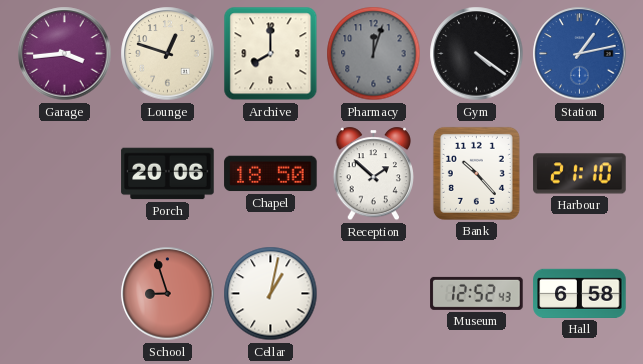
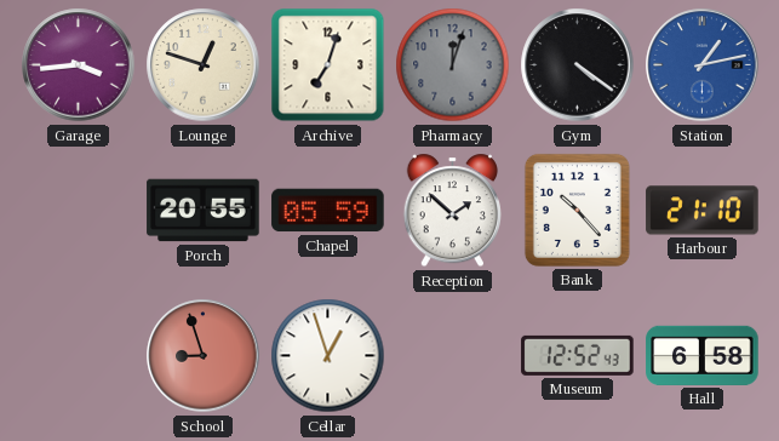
Archive: 8:00 -> 7:03 (328, 65)
Porch: 20:06 -> 20:55 (204, 211)
Chapel: 18:50 -> 05:59 (328, 211)
Cellar: 1:02 -> 12:57 (328, 356)
